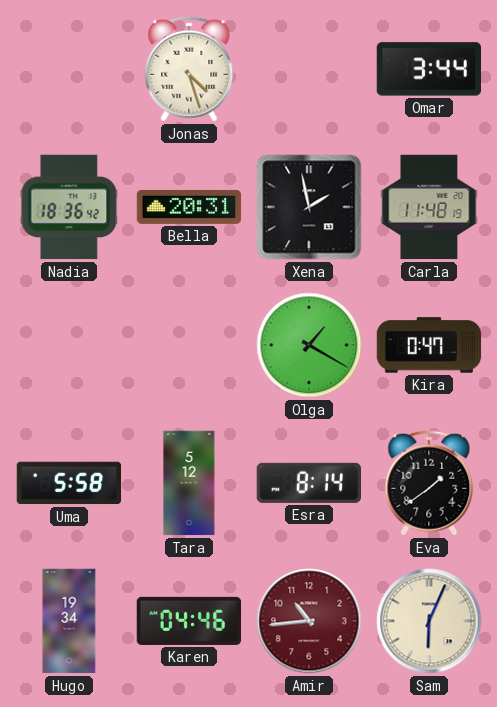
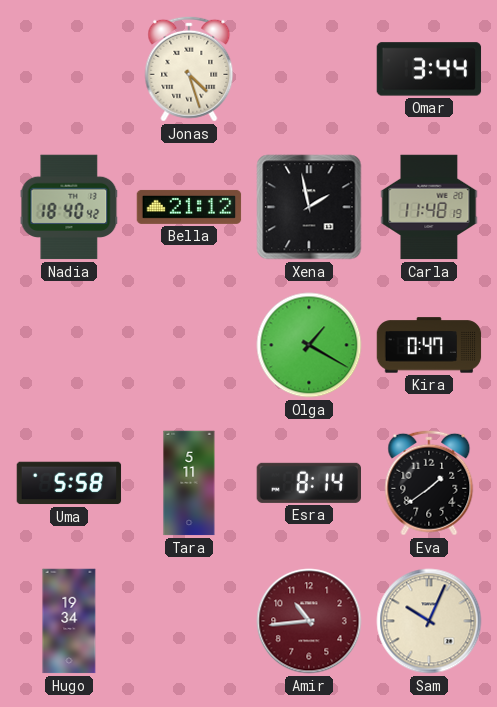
Nadia: 18:36 -> 18:40 (69, 207)
Bella: 20:31 -> 21:12 (189, 207)
Tara: 5:12 -> 5:11 (189, 483)
Karen: 04:46 -> none (189, 621)
Sam: 6:04 -> 10:04 (429, 621)
